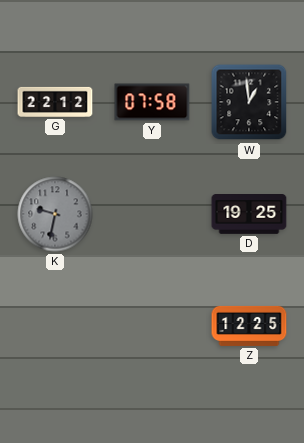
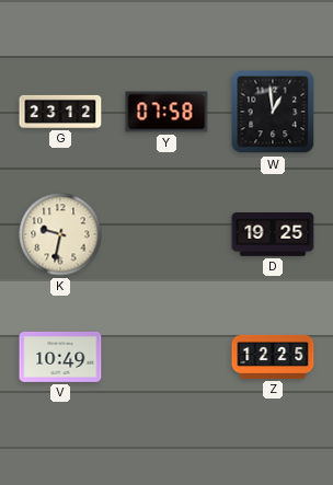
G: 22:12 -> 23:12 (60, 112)
K dial: grey -> cream (60, 234)
V: none -> 10:49 (60, 357)
